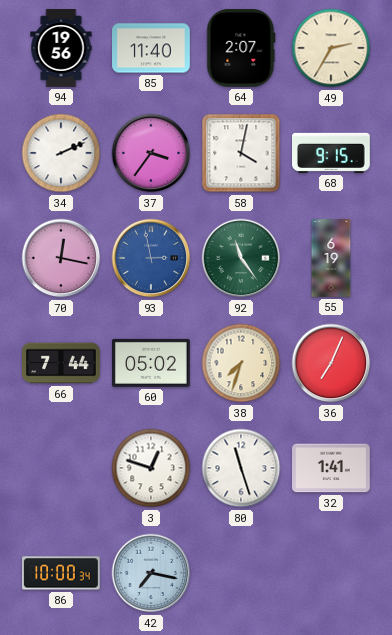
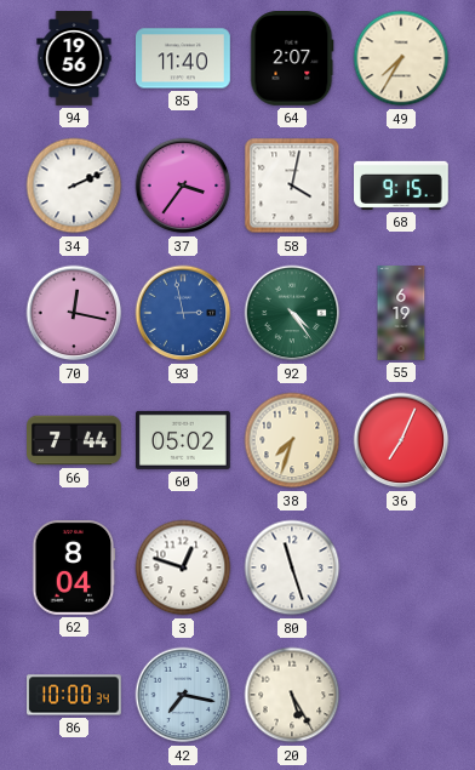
49: 2:35 -> 7:35 (401, 58)
92: 11:24 -> 4:24 (292, 313)
62: none -> 8:04 (74, 569)
32: 1:41 -> none (332, 468)
20: none -> 5:25 (292, 695)
